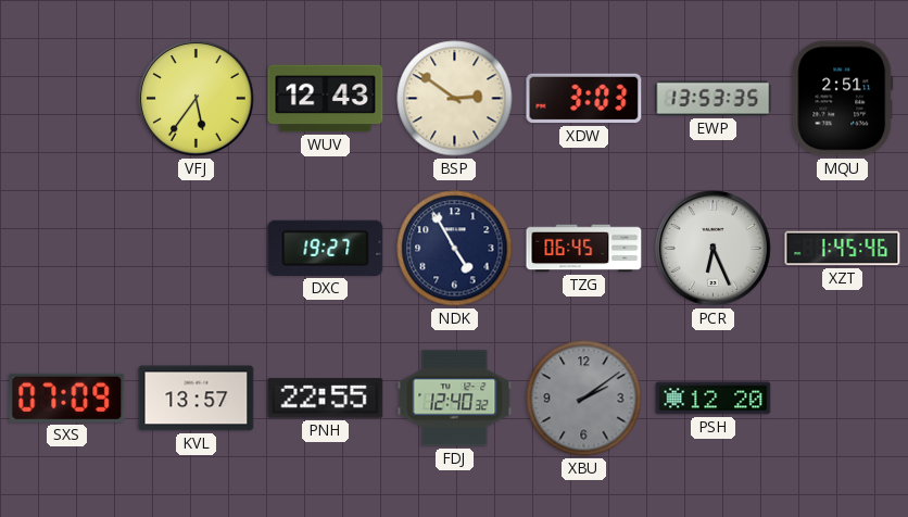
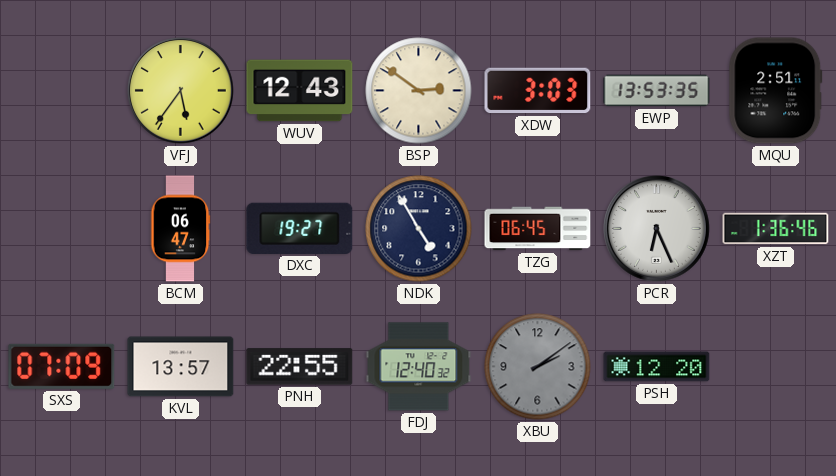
BCM: none -> 06:47 (180, 229)
XZT: 1:45 -> 1:36 (776, 229)
